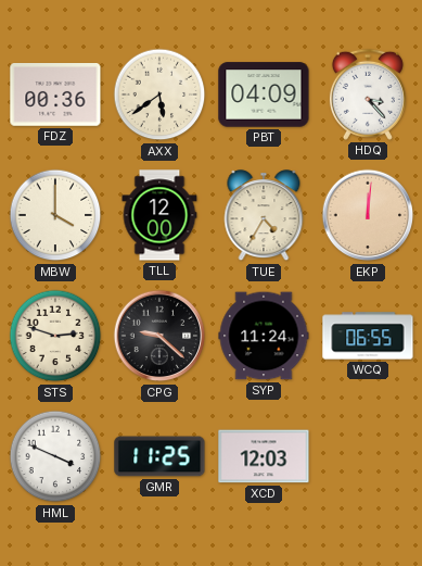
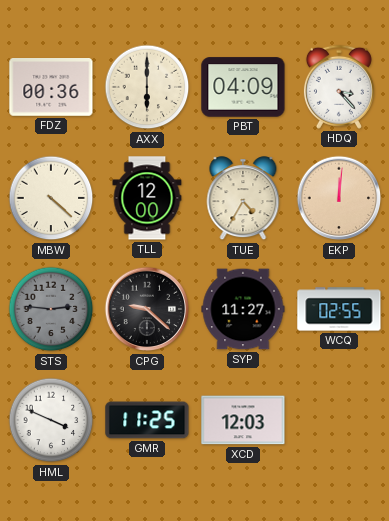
AXX: 5:39 -> 6:00 (147, 87)
MBW: 4:00 -> 4:22 (51, 198)
STS: 2:48 -> 2:46 (51, 309)
STS dial: cream -> grey (51, 309)
SYP: 11:24 -> 11:27 (243, 309)
WCQ: 06:55 -> 02:55 (339, 309)
